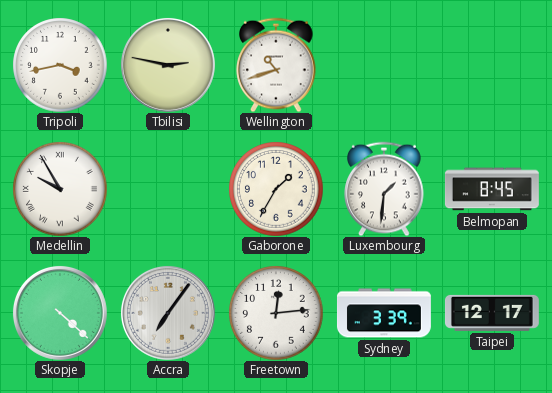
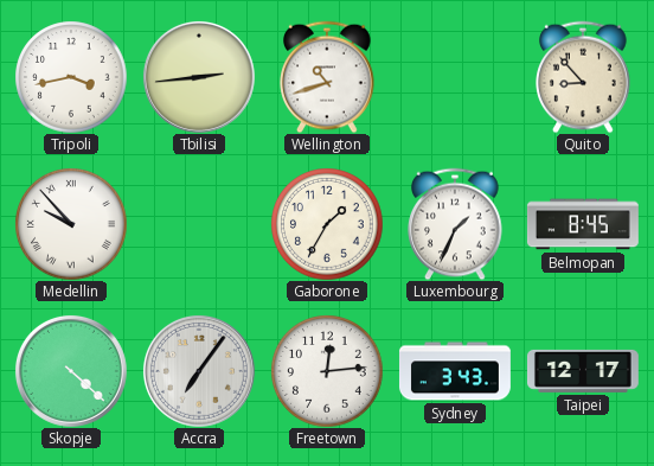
Tbilisi: 2:47 -> 2:44 (199, 77)
Quito: none -> 8:53 (583, 77)
Medellin: 9:55 -> 9:53 (71, 224)
Luxembourg: 1:31 -> 1:34 (455, 224)
Sydney: 3:39 -> 3:43 (455, 371)
